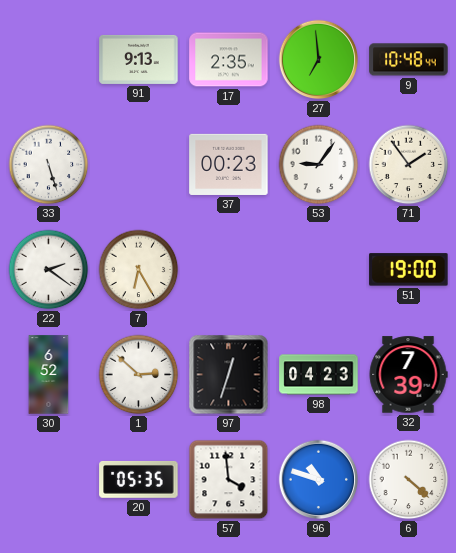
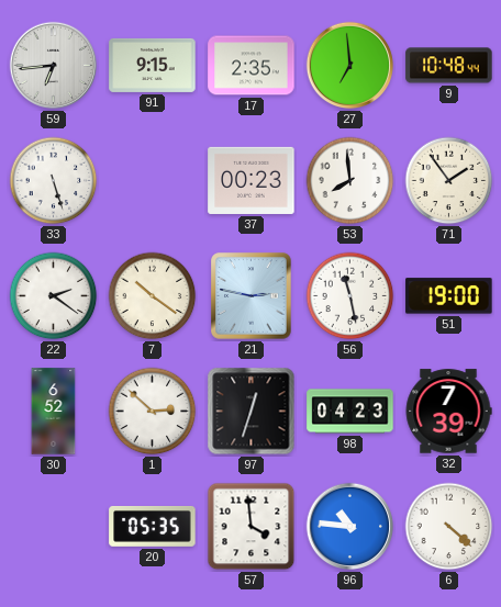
59: none -> 6:44 (54, 66)
91: 9:13 -> 9:15 (153, 65)
53: 9:06 -> 7:59 (350, 181)
7: 6:25 -> 10:21 (153, 296)
21: none -> 2:47 (252, 296)
56: none -> 11:28 (350, 296)
96: 10:48 -> 10:46 (350, 527)
